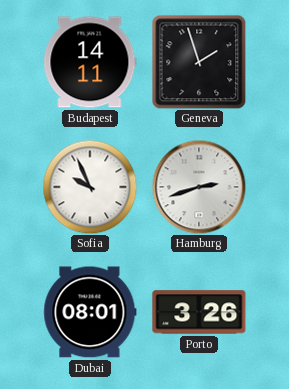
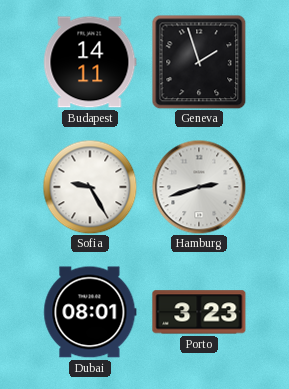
Sofia: 9:56 -> 9:25 (90, 187)
Porto: 3:26 -> 3:23 (199, 312)
